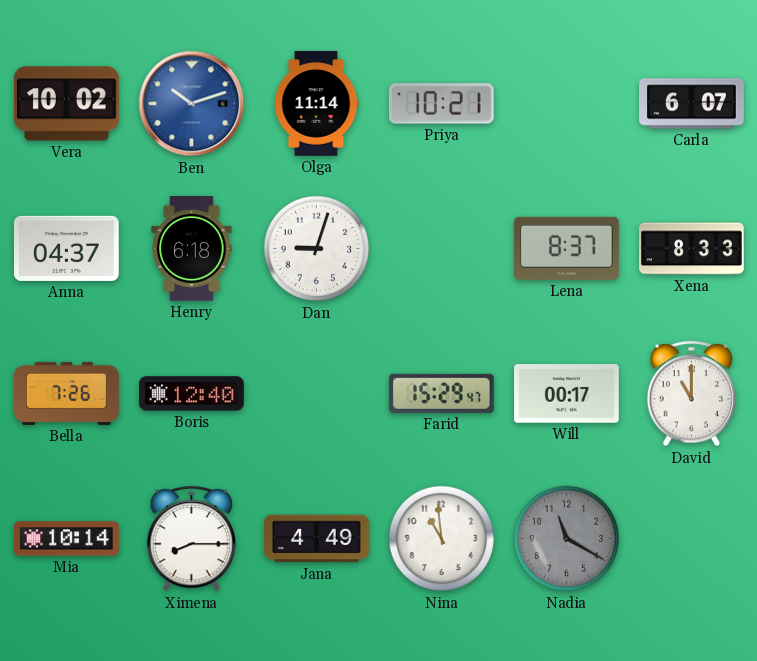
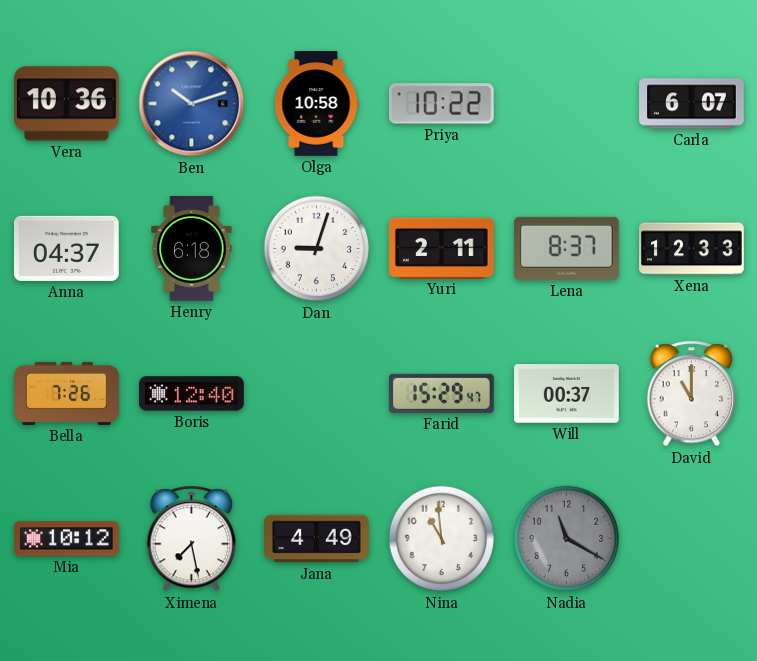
Vera: 10:02 -> 10:36 (67, 104)
Olga: 11:14 -> 10:58 (316, 104)
Priya: 10:21 -> 10:22 (441, 104)
Yuri: none -> 2:11 (442, 248)
Xena: 8:33 -> 12:33 (692, 249)
Will: 00:17 -> 00:37 (567, 394)
Mia: 10:14 -> 10:12 (67, 539)
Ximena: 8:15 -> 7:28 (192, 539)
